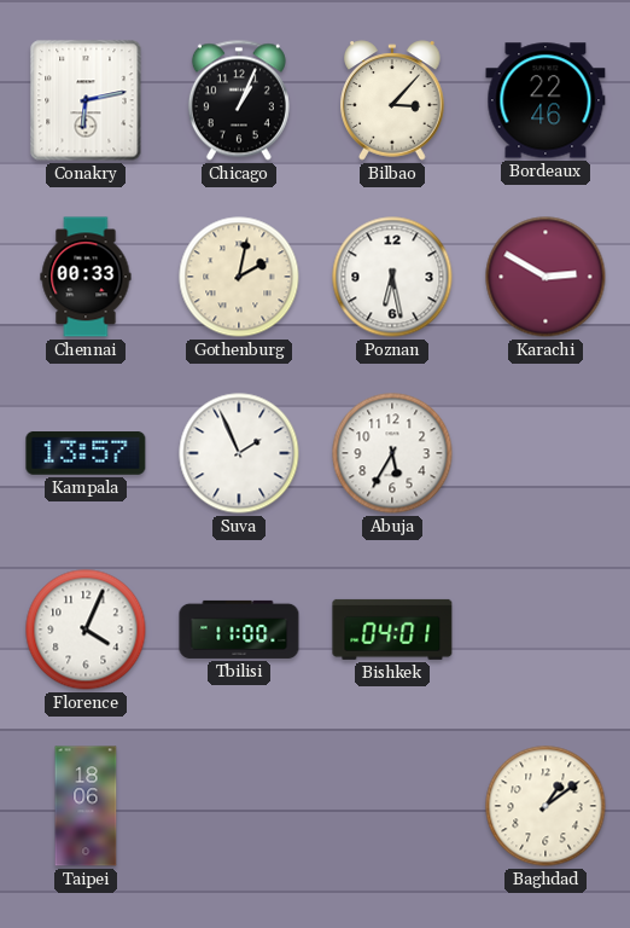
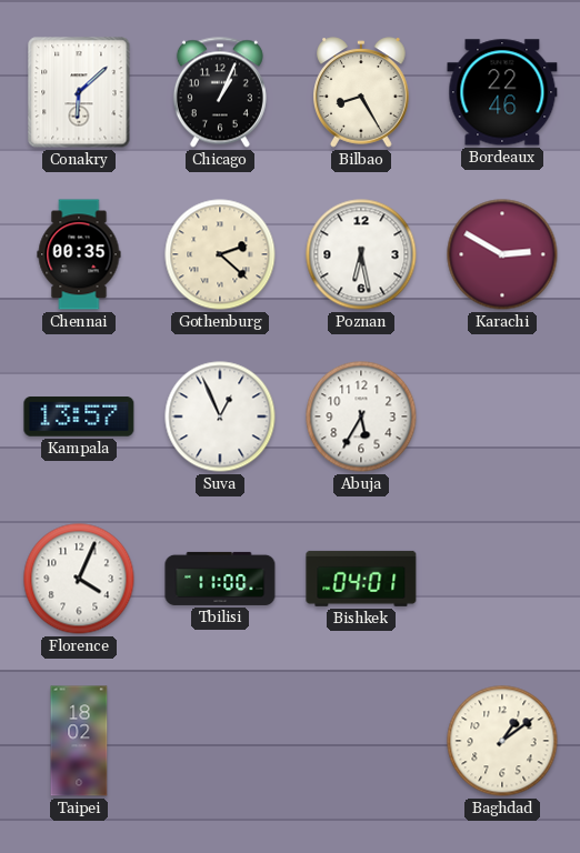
Conakry: 6:13 -> 6:08 (79, 92)
Bilbao: 3:07 -> 8:25 (361, 92)
Chennai: 00:33 -> 00:35 (79, 254)
Gothenburg: 2:02 -> 2:22 (220, 254)
Suva: 1:56 -> 12:56 (220, 417)
Taipei: 18:06 -> 18:02 (79, 741)
